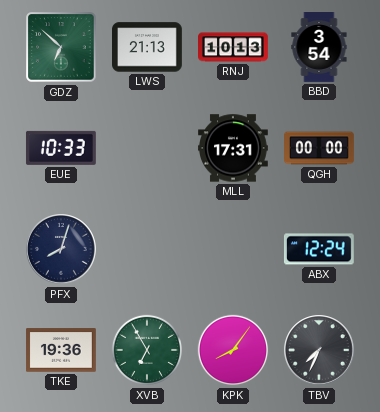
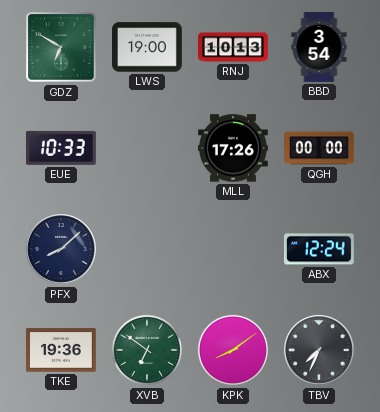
GDZ: 6:52 -> 6:50 (61, 47)
LWS: 21:13 -> 19:00 (148, 47)
MLL: 17:31 -> 17:26 (234, 148)
PFX: 8:03 -> 8:08 (61, 249)
XVB: 6:55 -> 6:51 (147, 350)
KPK: 8:06 -> 8:09 (233, 350)
